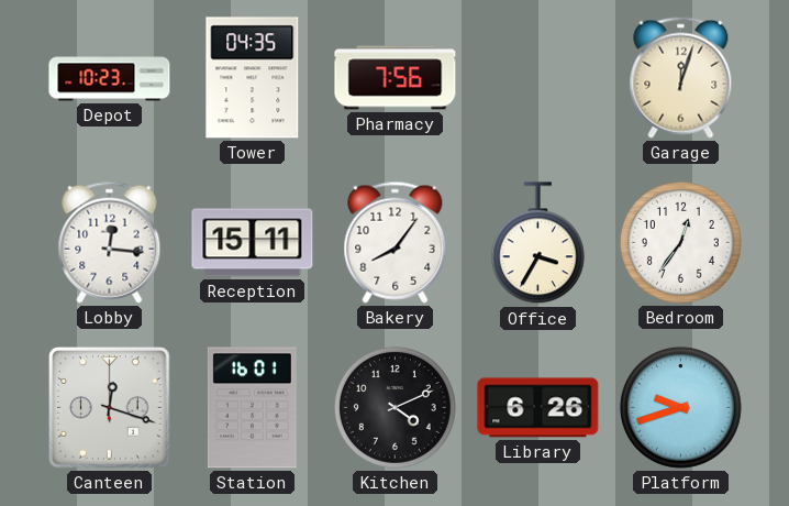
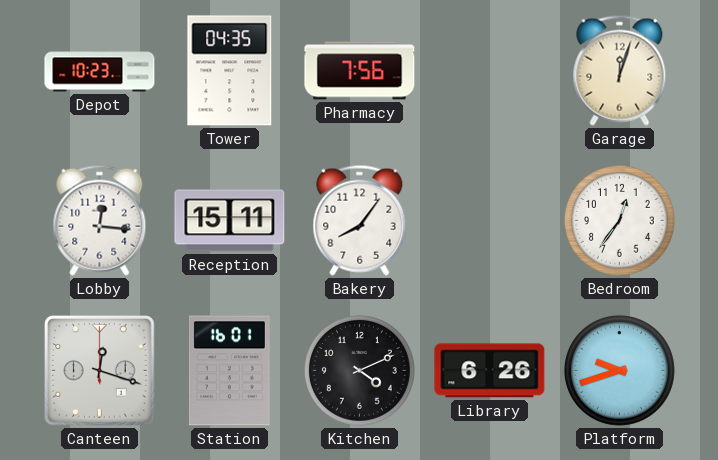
Office: 3:35 -> none (537, 243)
